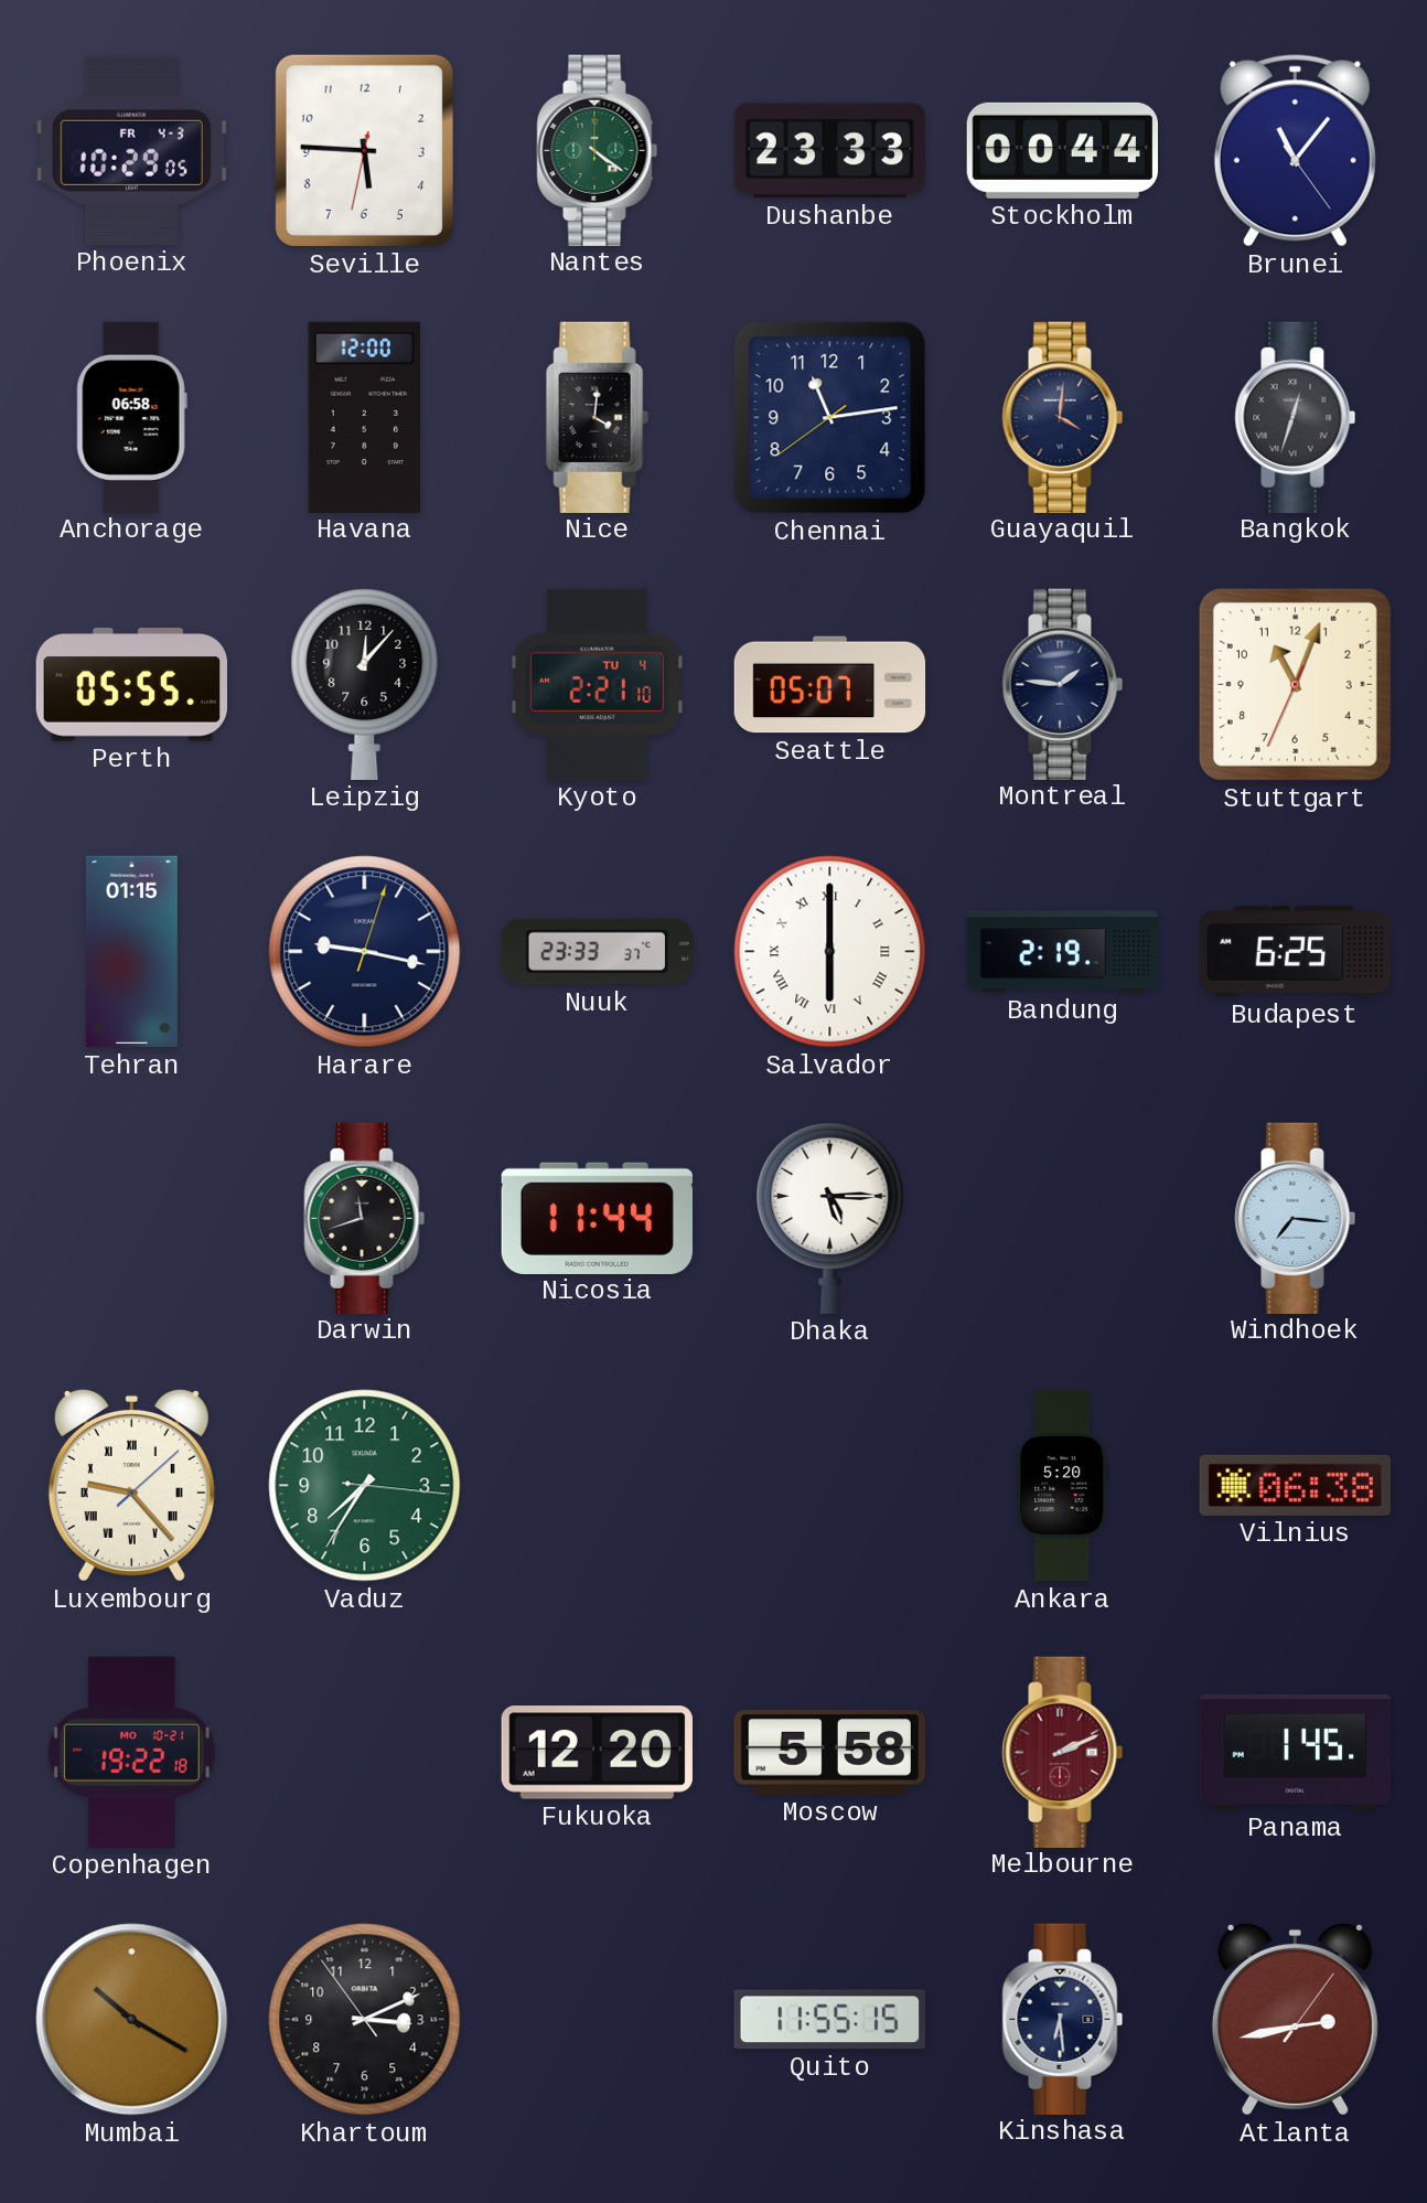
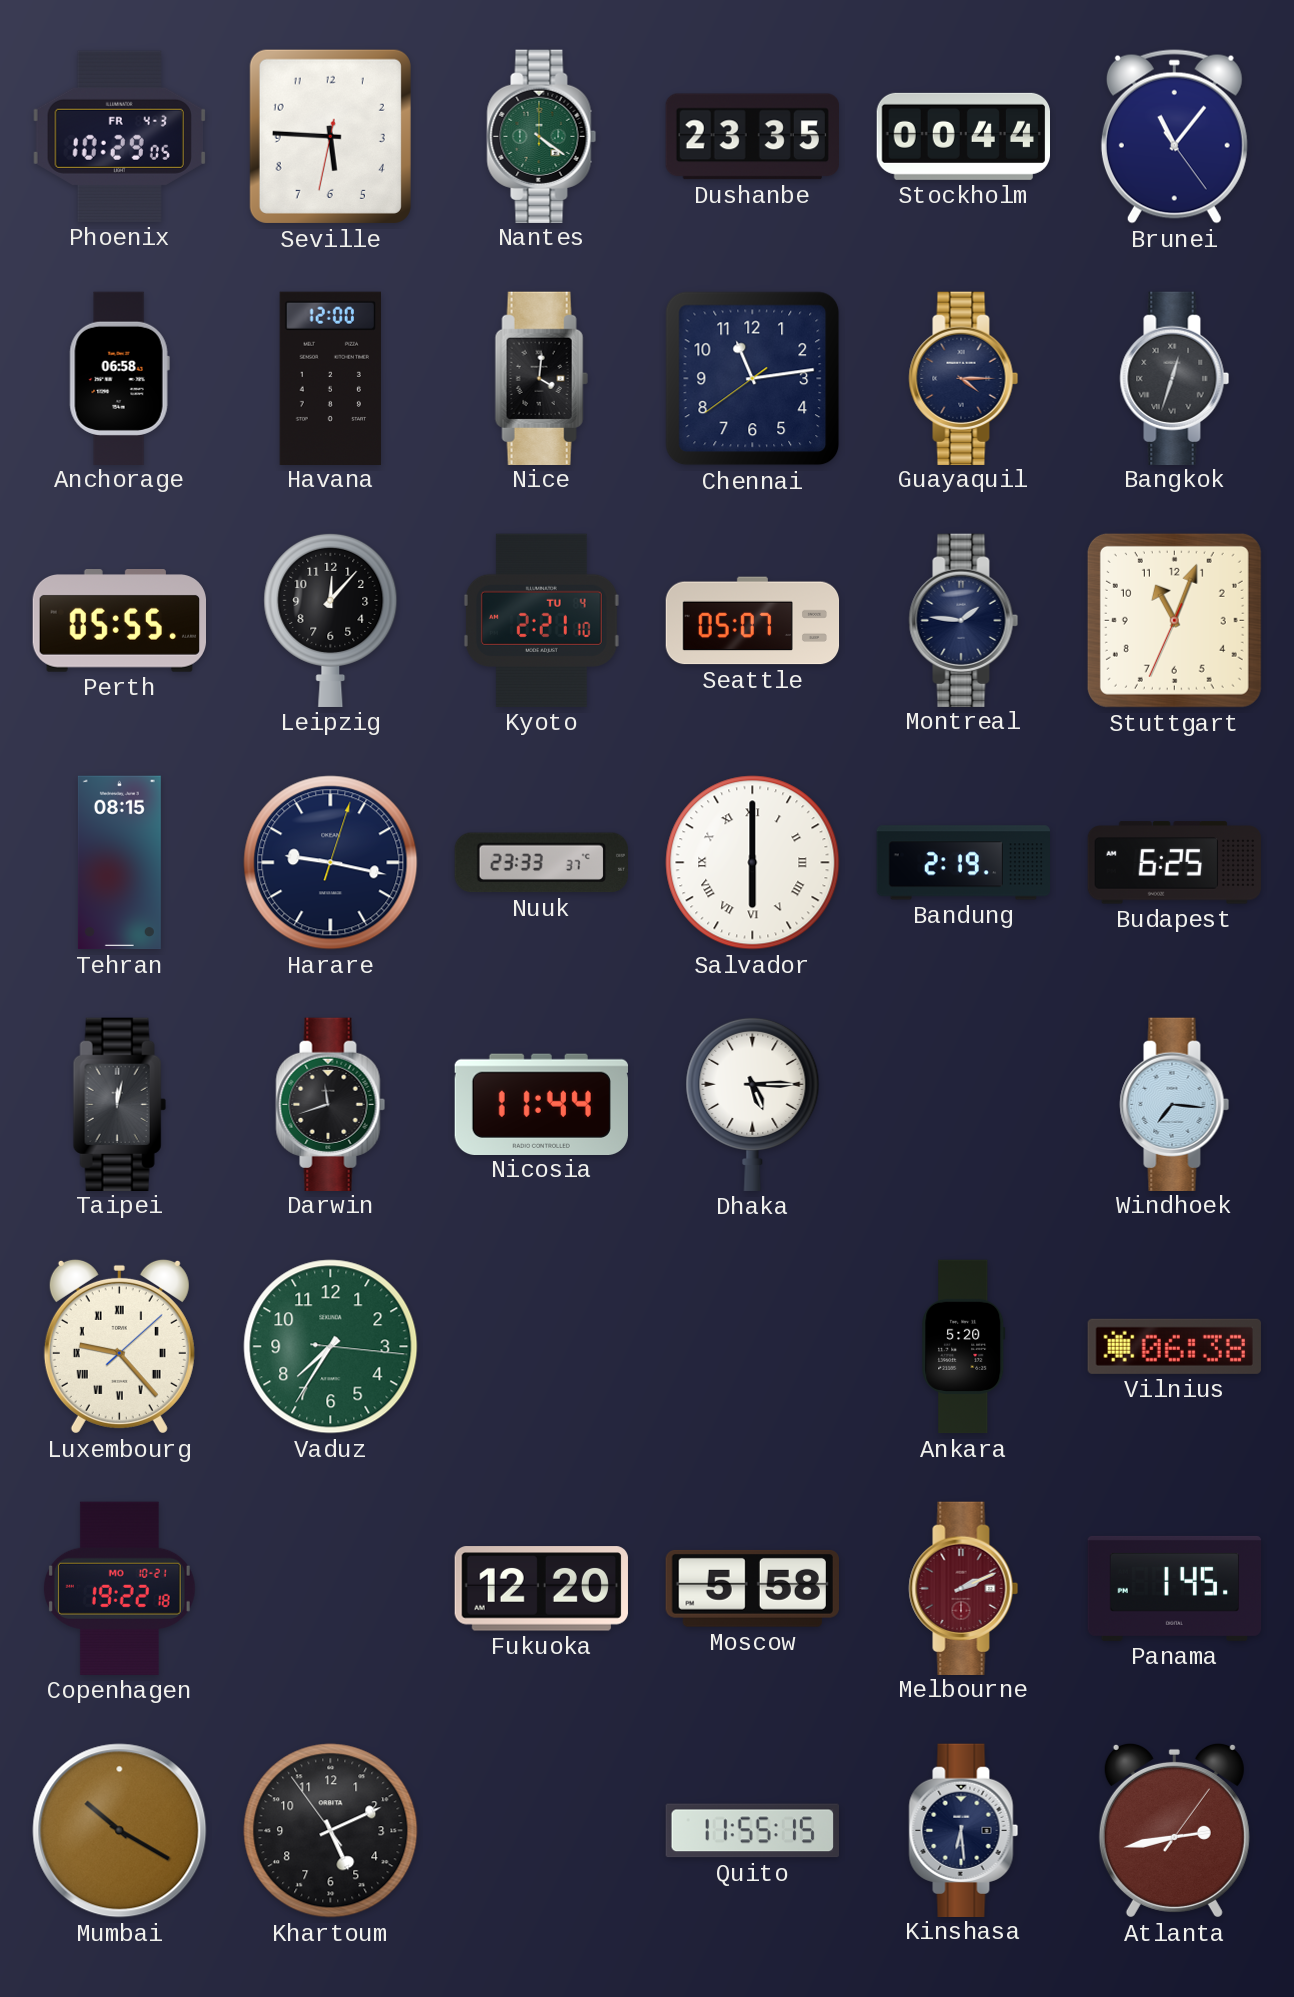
Dushanbe: 23:33 -> 23:35 (752, 137)
Guayaquil: 4:01 -> 4:15 (964, 378)
Tehran: 01:15 -> 08:15 (119, 863)
Taipei: none -> 12:02 (119, 1104)
Khartoum: 3:10 -> 5:10 (331, 1831)
